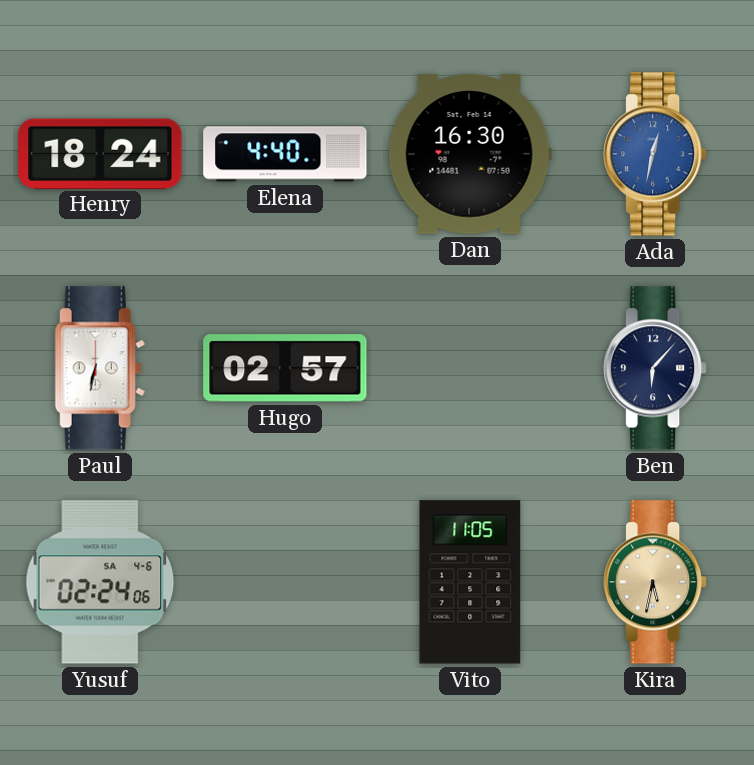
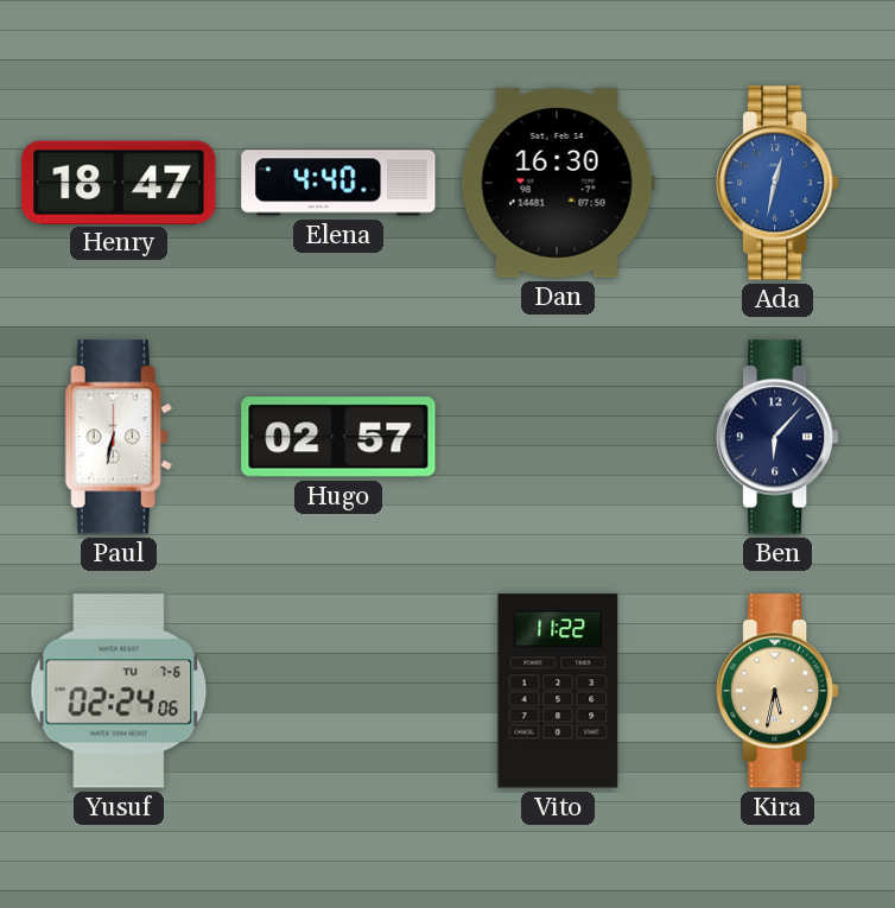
Henry: 18:24 -> 18:47 (119, 182)
Yusuf date: SA 4-6 -> TU 7-6 (119, 691)
Vito: 11:05 -> 11:22 (558, 691)
